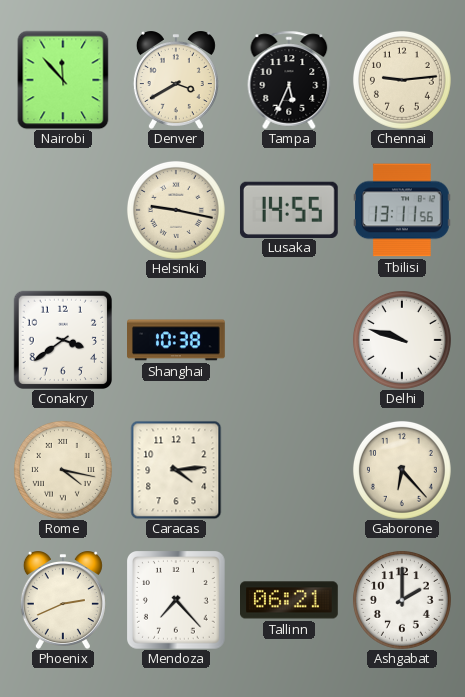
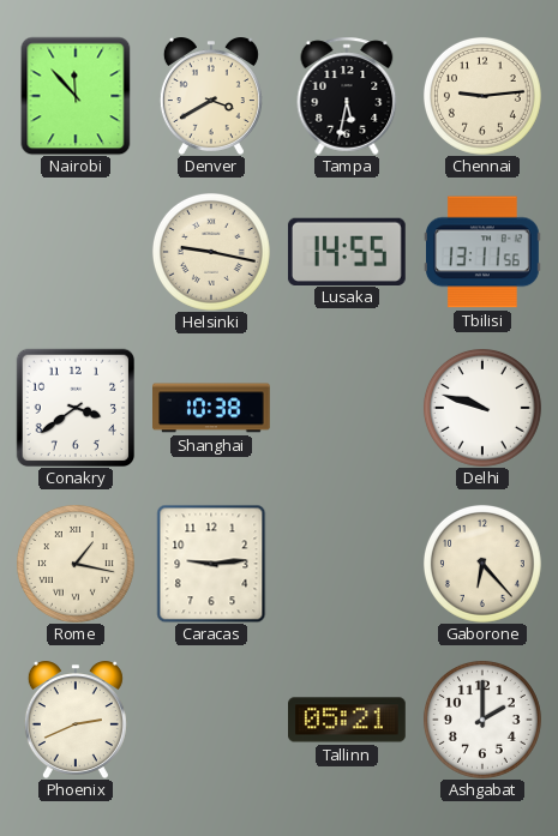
Tampa: 5:34 -> 5:32 (347, 96)
Rome: 4:17 -> 1:17 (76, 564)
Caracas: 4:14 -> 9:14 (211, 564)
Mendoza: 7:23 -> none (176, 600)
Tallinn: 06:21 -> 05:21 (348, 720)
